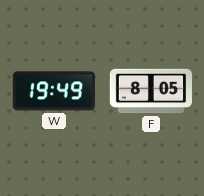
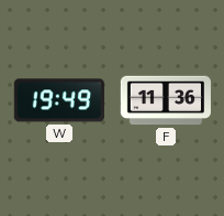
F: 8:05 -> 11:36 (166, 100)
